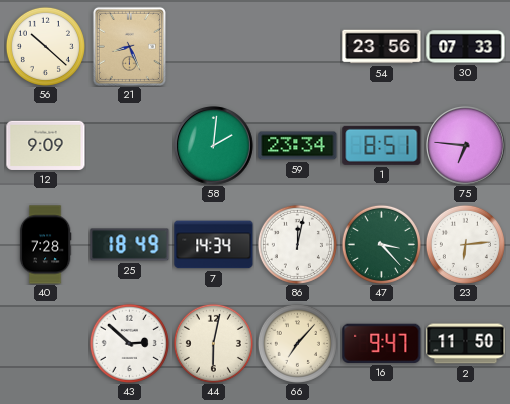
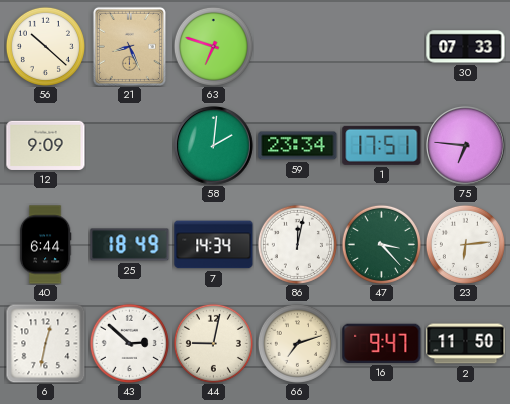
63: none -> 6:48 (213, 46)
54: 23:56 -> none (382, 47)
1: 8:51 -> 17:51 (382, 145)
40: 7:28 -> 6:44 (45, 245)
6: none -> 12:32 (45, 343)
44: 6:02 -> 9:02 (213, 343)
66: 7:07 -> 7:12 (297, 343)
